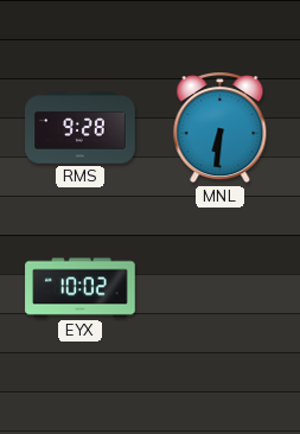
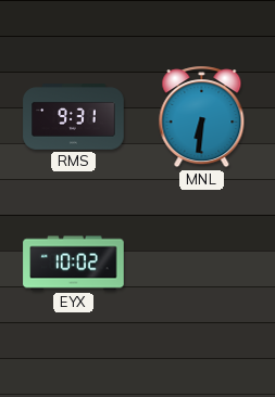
RMS: 9:28 -> 9:31 (74, 117)
